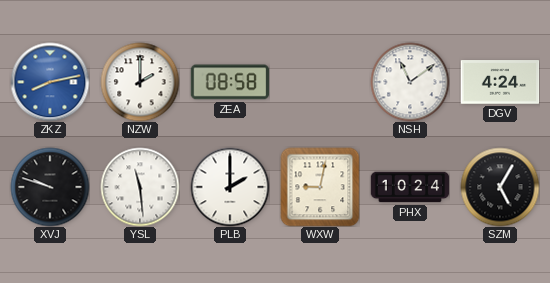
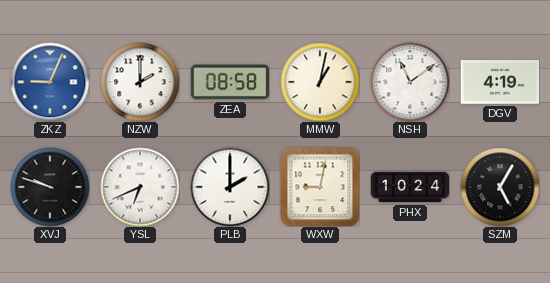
ZKZ: 8:13 -> 9:04 (50, 82)
MMW: none -> 1:02 (320, 82)
DGV: 4:24 -> 4:19 (500, 82)
YSL: 11:29 -> 6:41 (140, 187)
